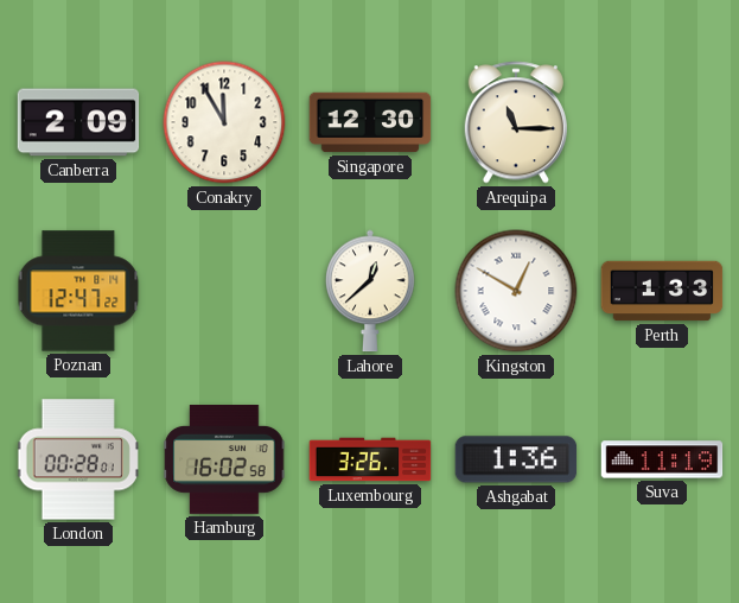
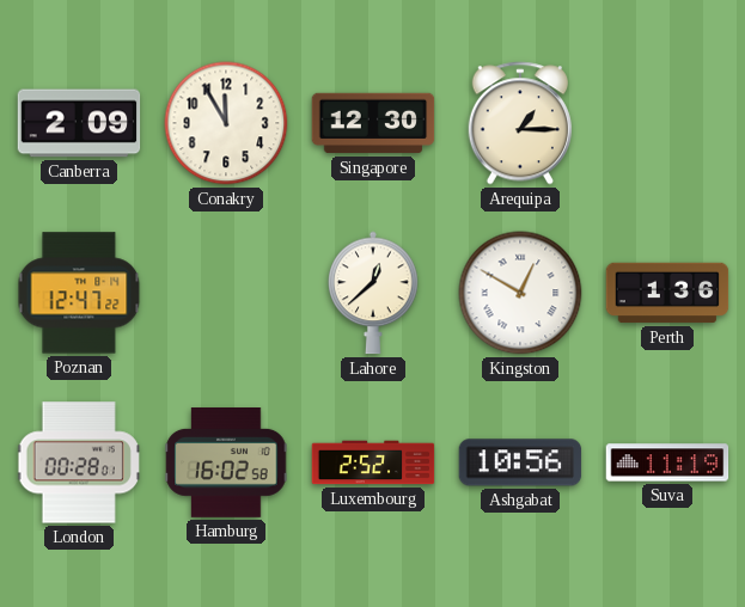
Arequipa: 11:15 -> 1:15 (520, 123)
Perth: 1:33 -> 1:36 (667, 293)
Luxembourg: 3:26 -> 2:52 (373, 462)
Ashgabat: 1:36 -> 10:56 (520, 462)
